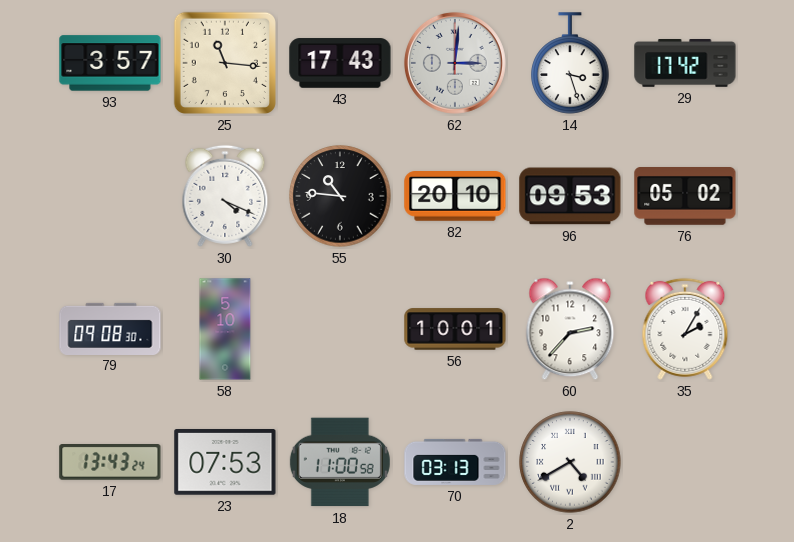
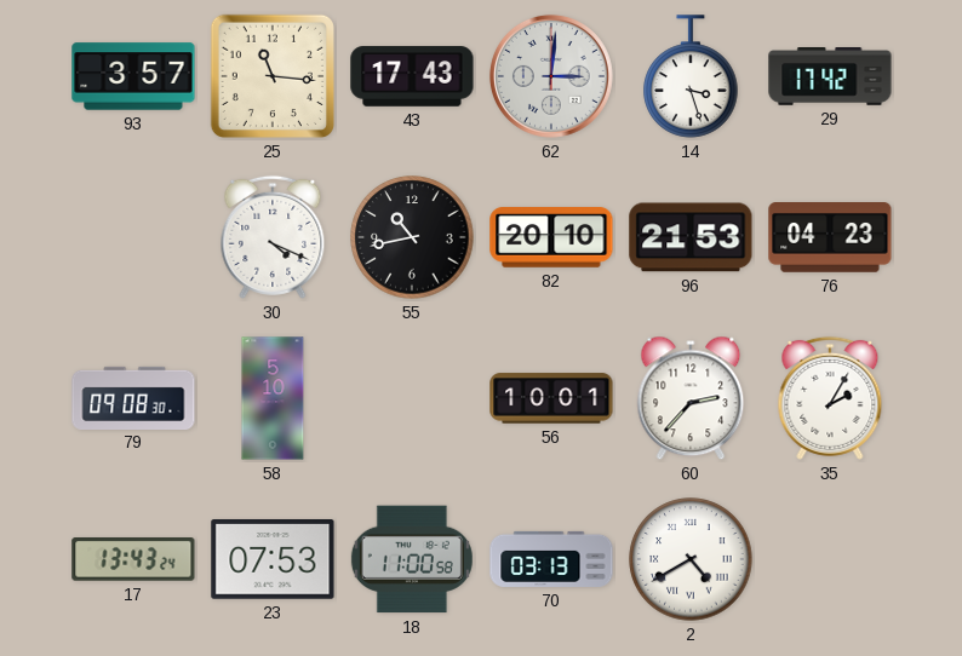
55: 10:46 -> 10:43 (412, 237)
96: 09:53 -> 21:53 (691, 237)
76: 05:02 -> 04:23 (830, 238)
